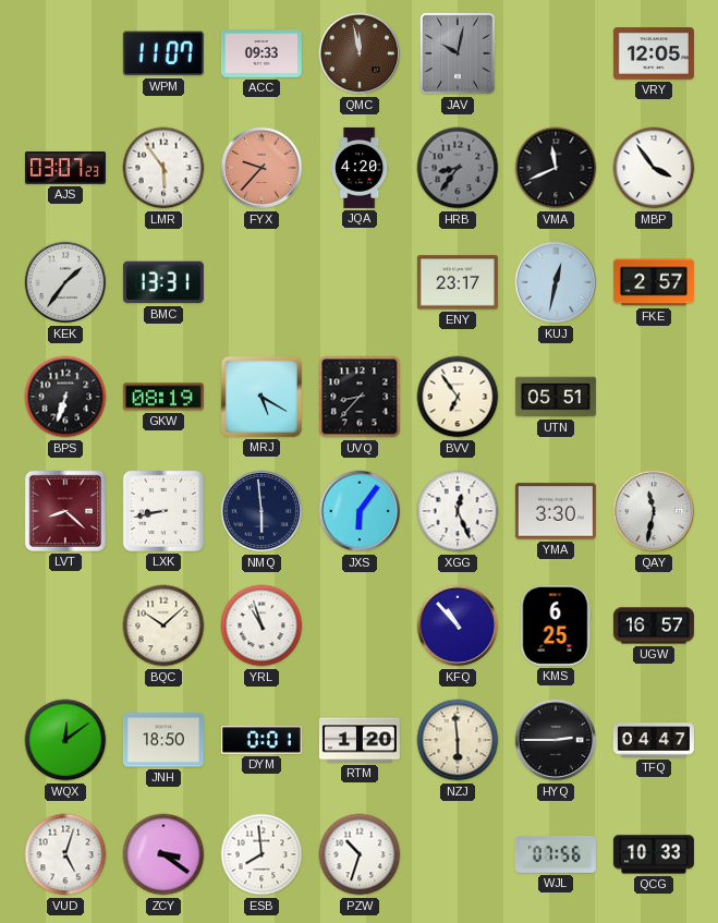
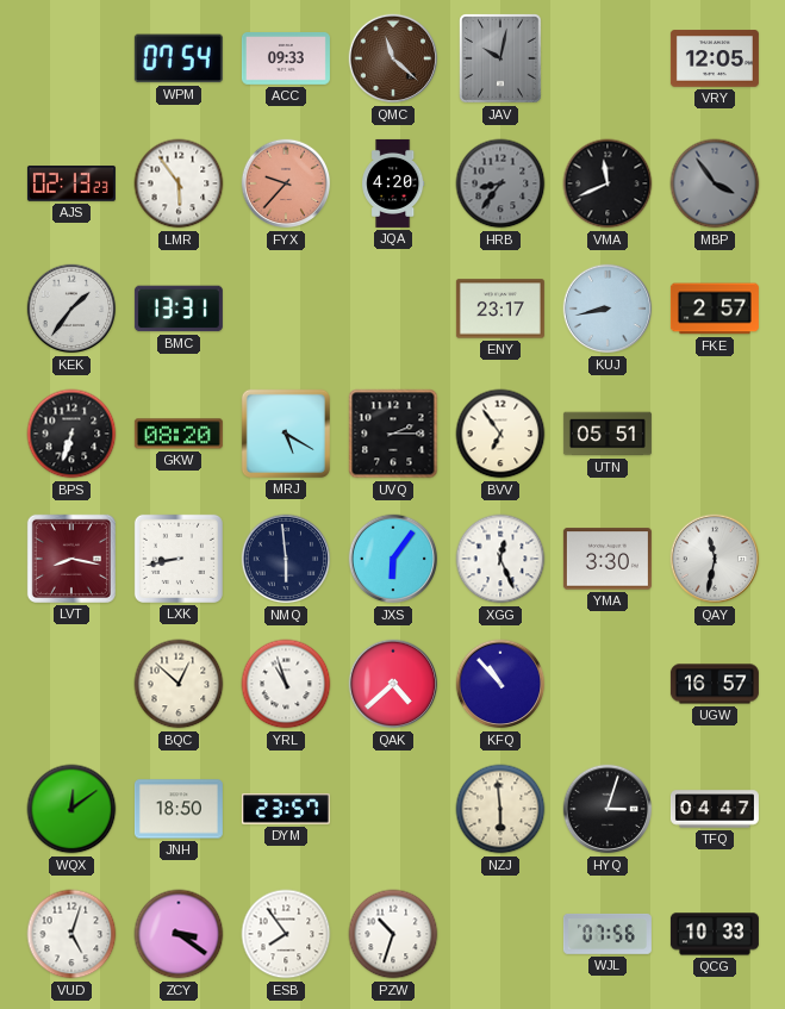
WPM: 11:07 -> 07:54 (179, 58)
QMC: 11:58 -> 11:22 (393, 58)
AJS: 03:07 -> 02:13 (71, 183)
MBP dial: white -> grey (715, 183)
KUJ: 12:32 -> 8:43 (608, 309)
GKW: 08:19 -> 08:20 (179, 434)
UVQ: 8:37 -> 2:15 (393, 434)
LVT: 8:22 -> 8:17 (71, 559)
BQC: 10:08 -> 12:52 (179, 684)
QAK: none -> 4:38 (393, 684)
KMS: 6:25 -> none (556, 626)
DYM: 0:01 -> 23:57 (286, 809)
RTM: 1:20 -> none (360, 740)
HYQ: 2:45 -> 3:03 (608, 809)
ESB: 7:59 -> 7:54 (286, 934)
